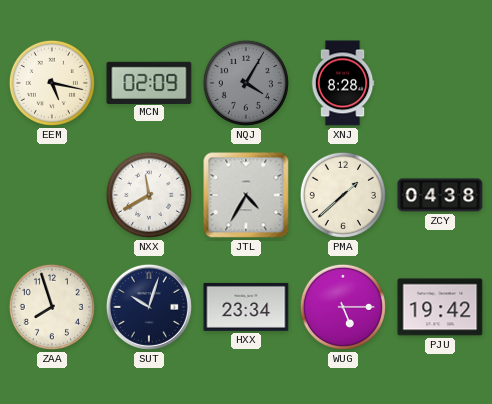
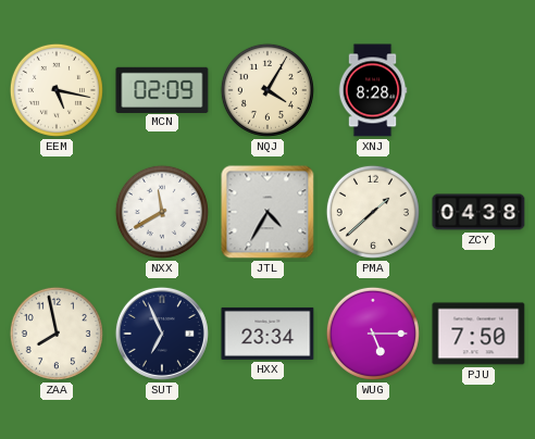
NQJ dial: grey -> cream (267, 90)
ZAA: 7:57 -> 7:58 (57, 334)
SUT: 10:03 -> 6:56 (162, 334)
PJU: 19:42 -> 7:50 (478, 334)
